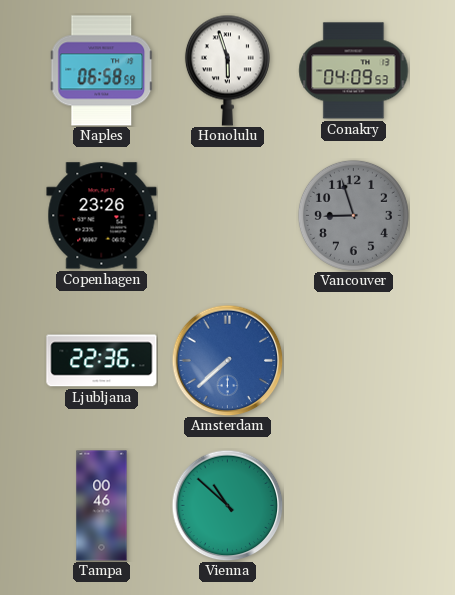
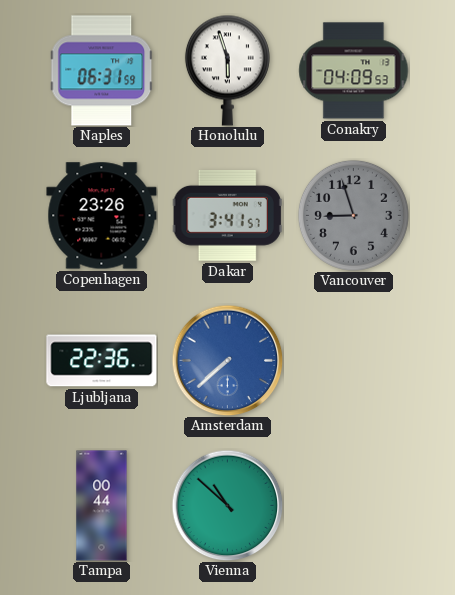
Naples: 06:58 -> 06:31 (102, 71)
Dakar: none -> 3:41 (227, 215)
Tampa: 00:46 -> 00:44 (102, 506)
